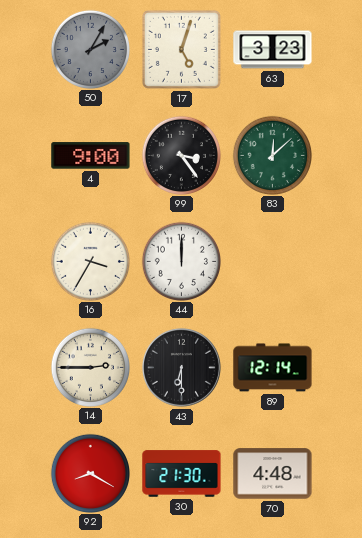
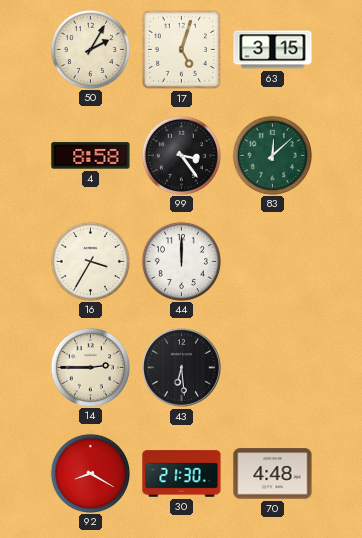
50 dial: grey -> cream (90, 49)
63: 3:23 -> 3:15 (273, 50)
4: 9:00 -> 8:58 (91, 156)
43: 6:30 -> 6:29 (181, 367)
89: 12:14 -> none (273, 368)
